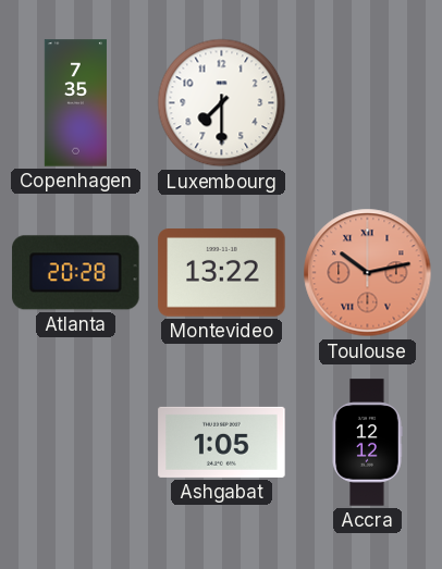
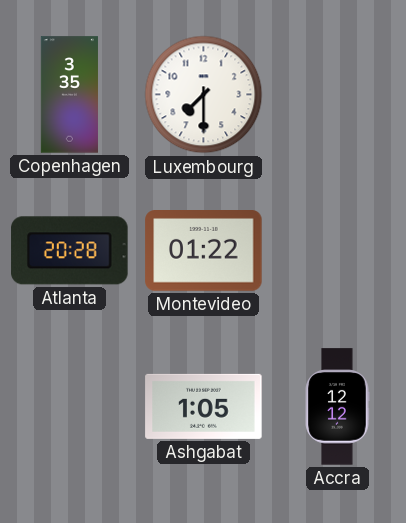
Copenhagen: 7:35 -> 3:35 (69, 95)
Montevideo: 13:22 -> 01:22 (204, 251)
Toulouse: 10:13 -> none (368, 273)
